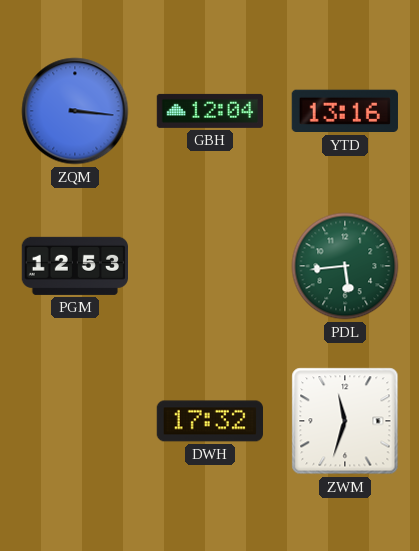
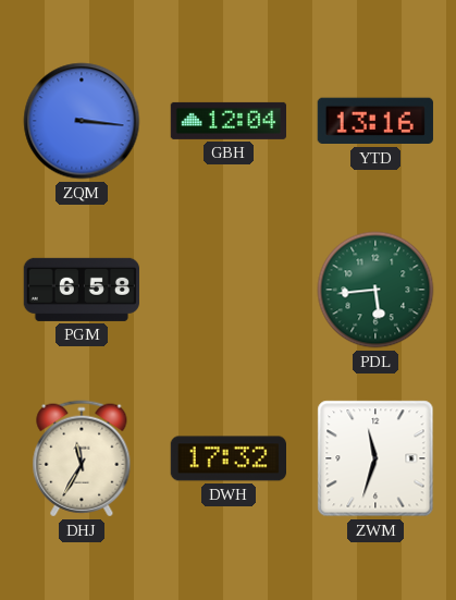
PGM: 12:53 -> 6:58 (81, 290)
DHJ: none -> 11:35 (82, 458)
